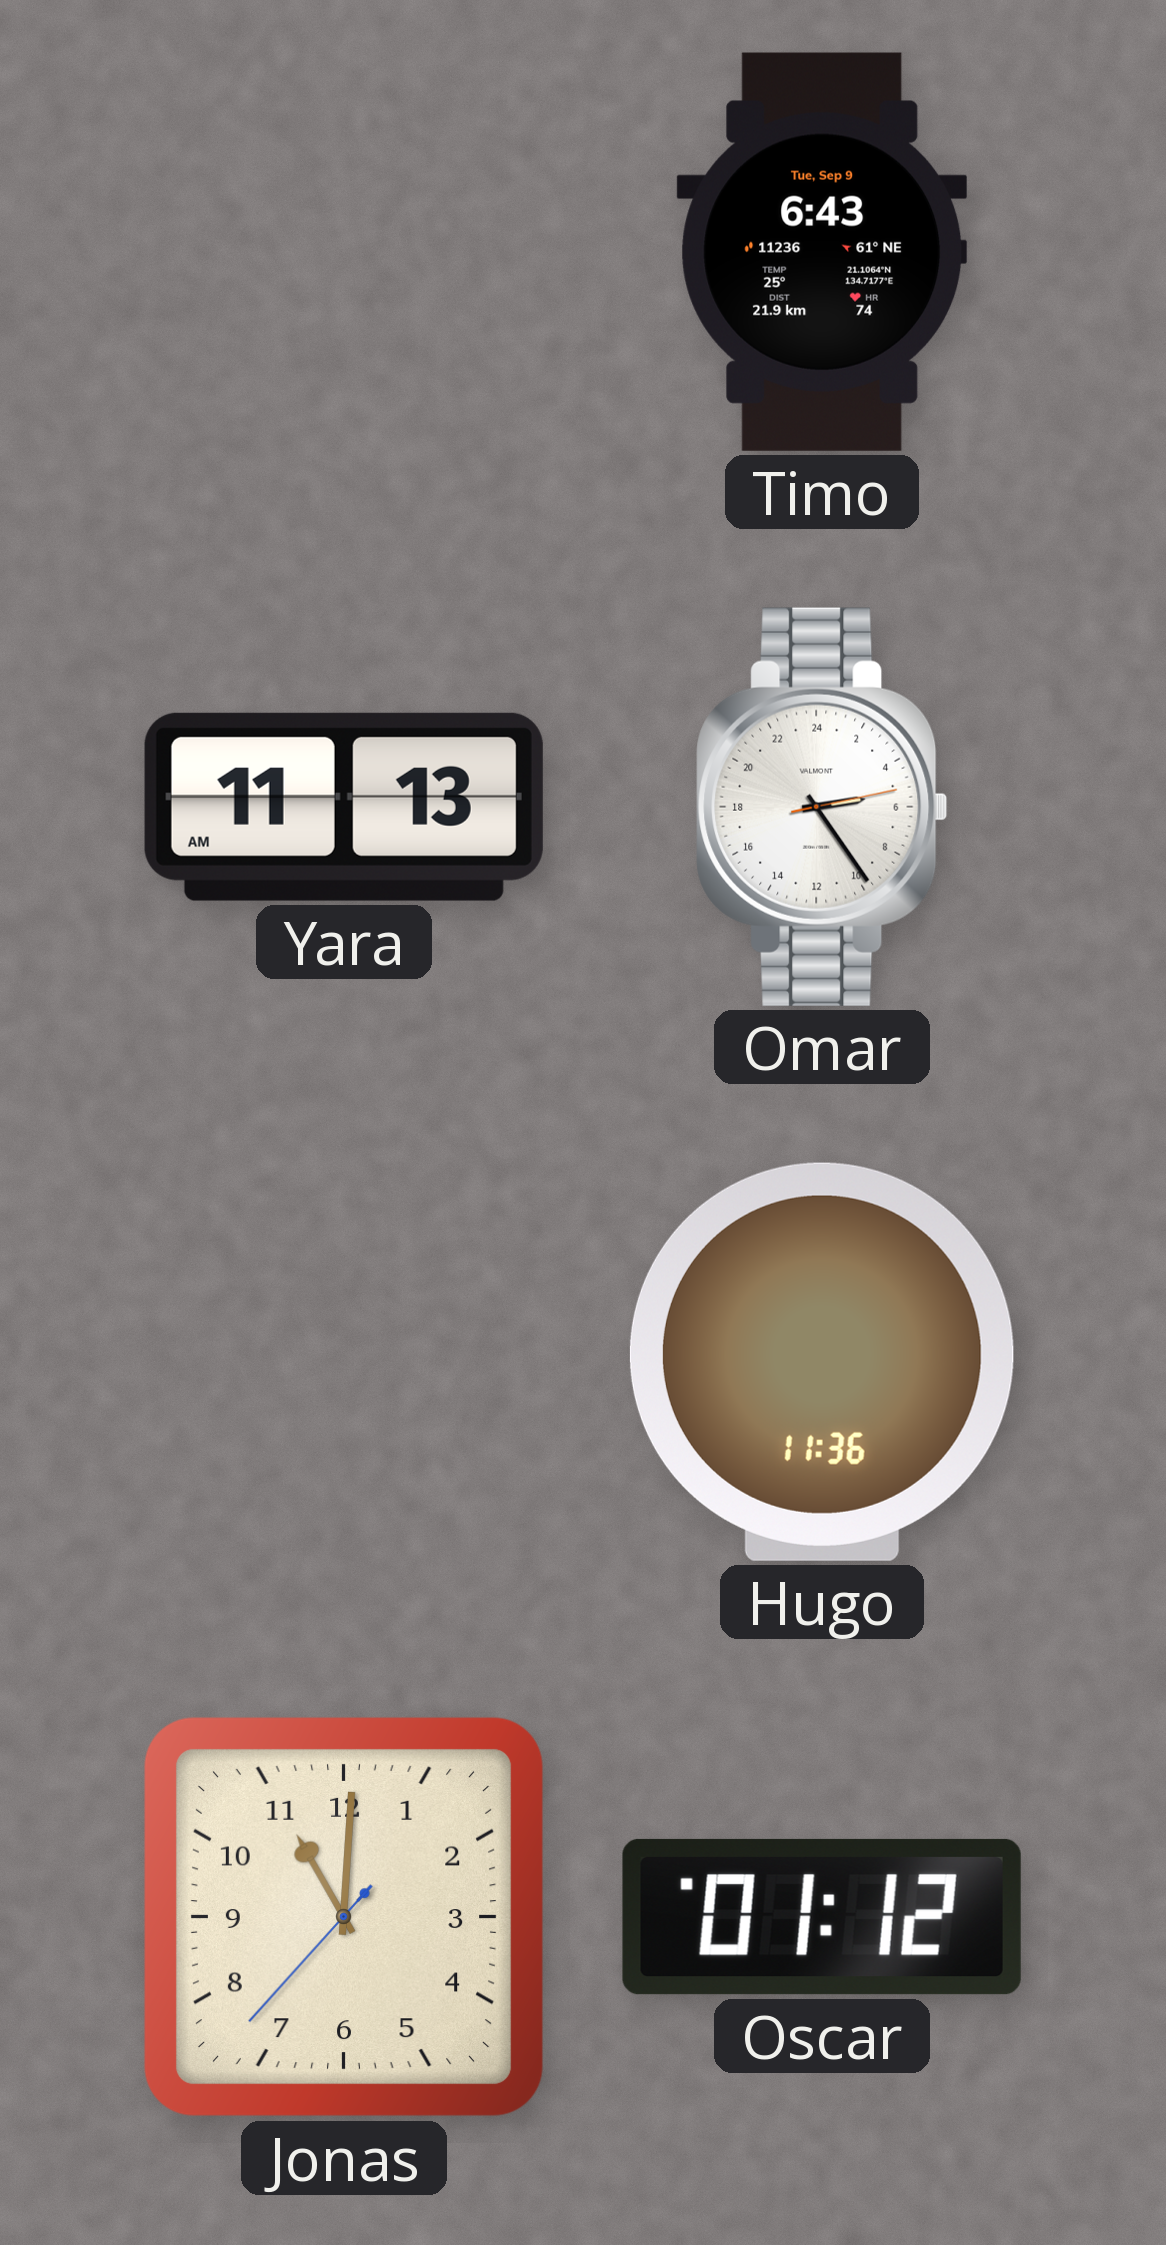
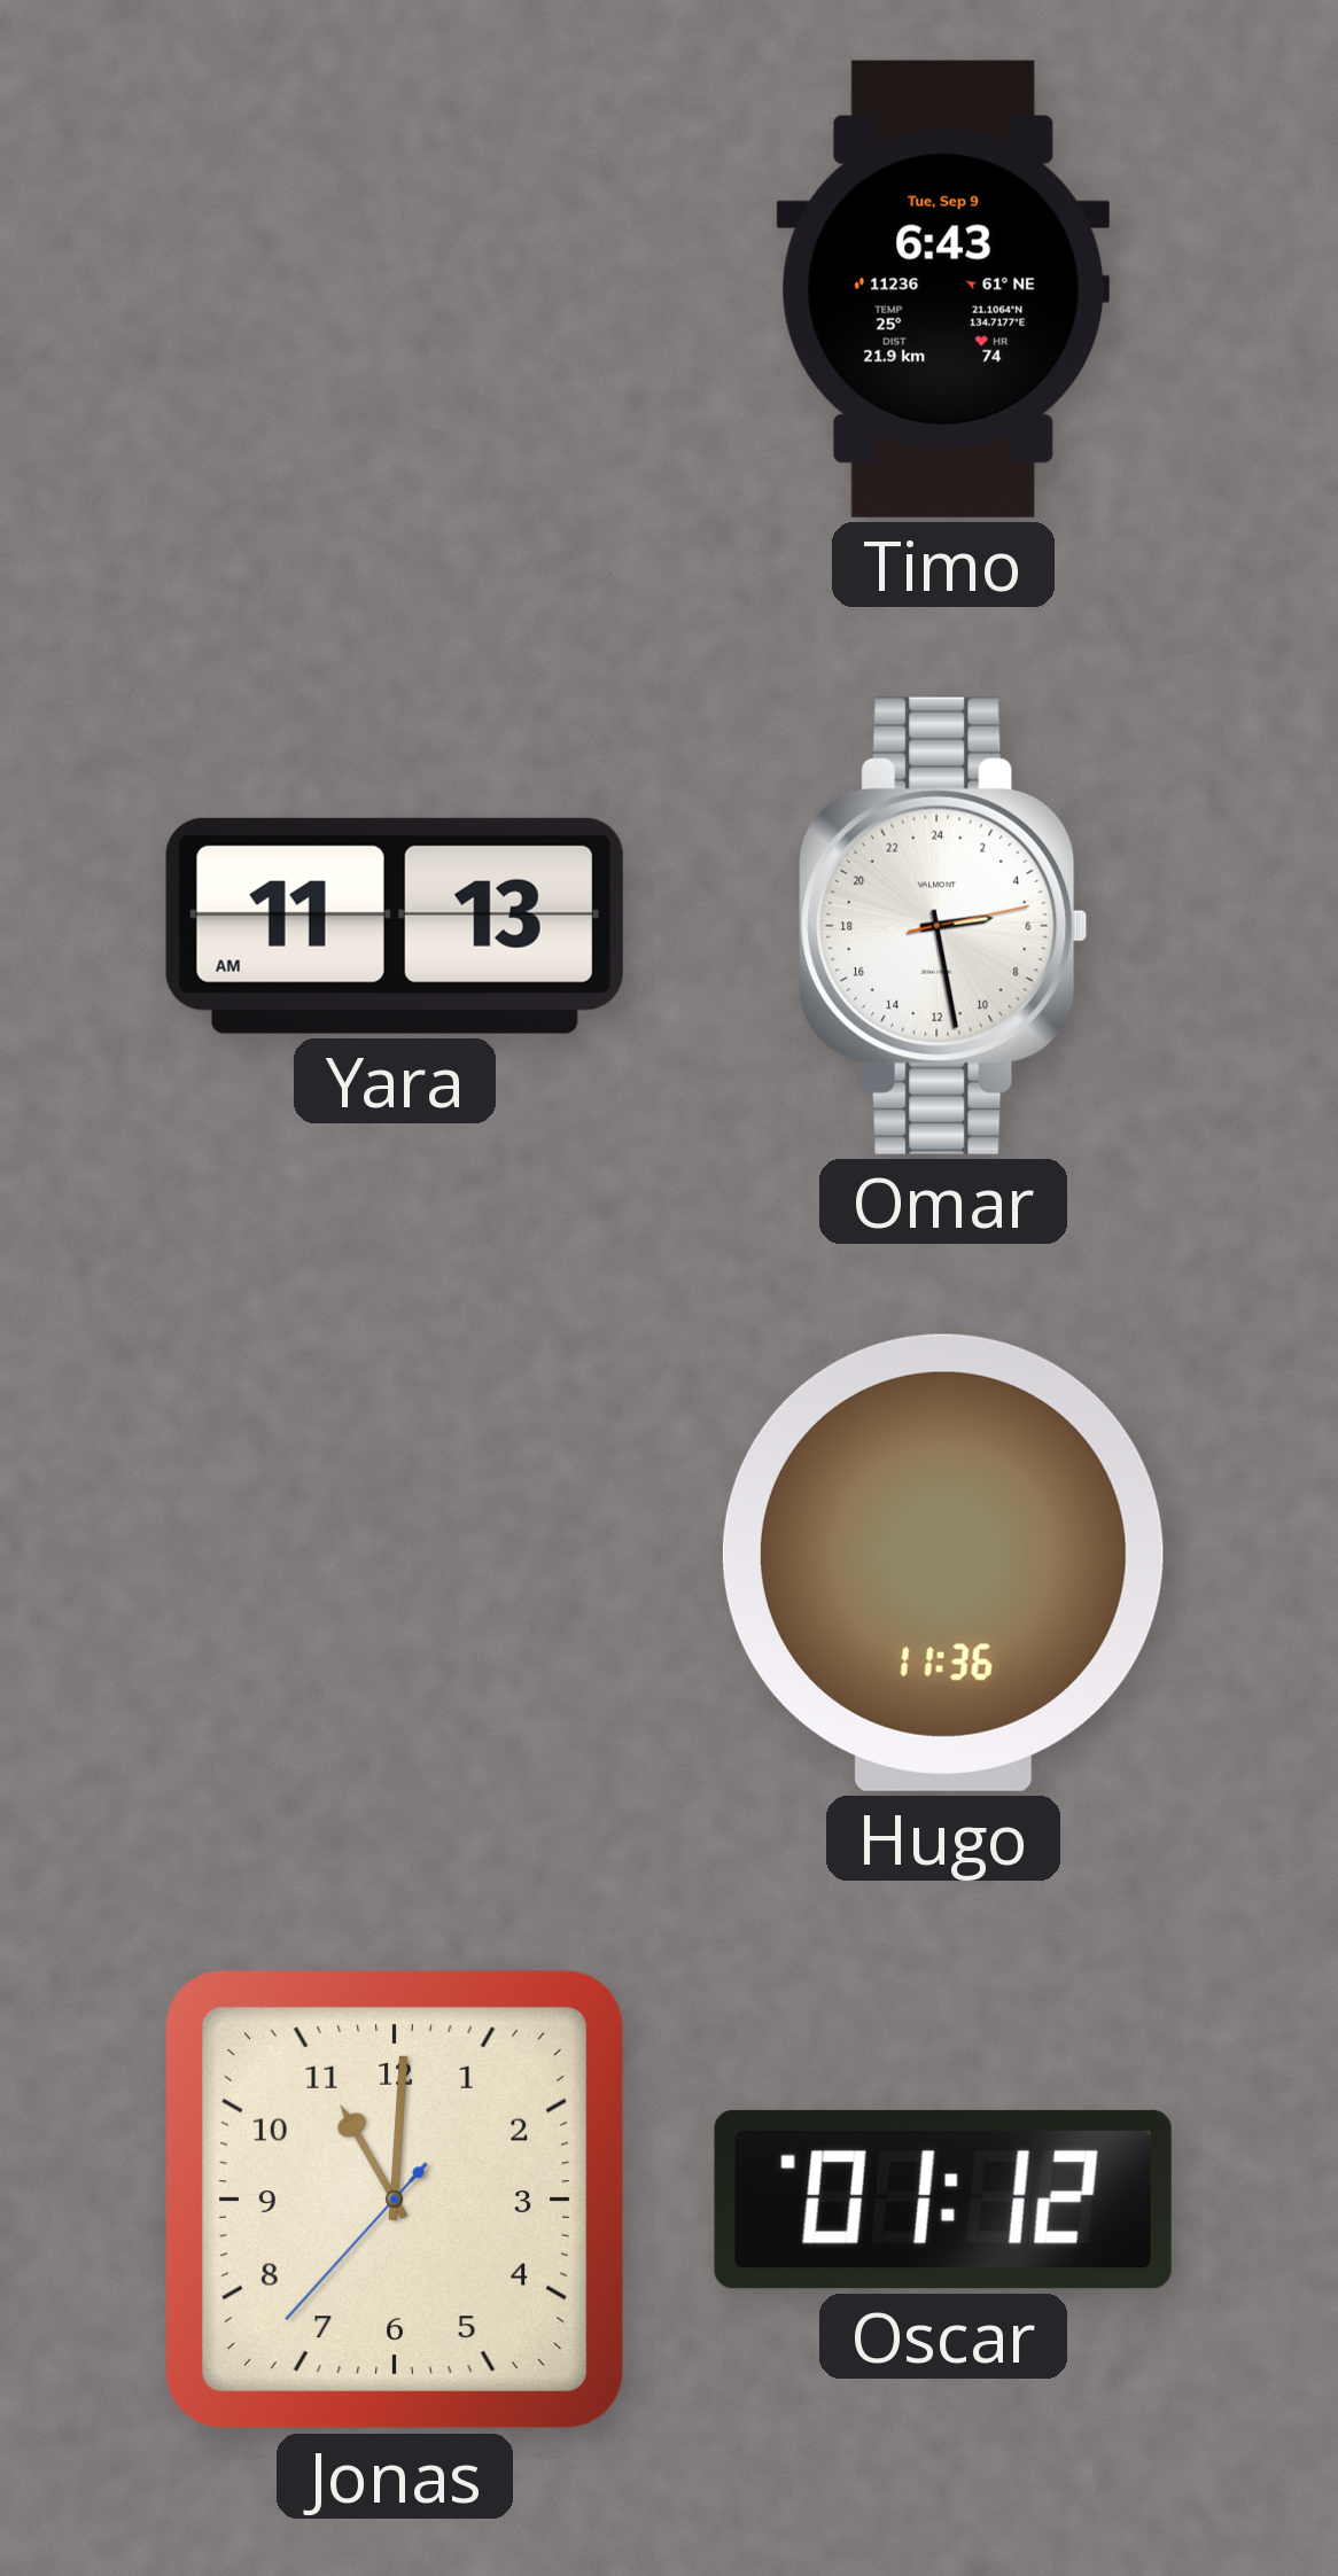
Omar: 5:24 -> 5:28 (943, 926)
